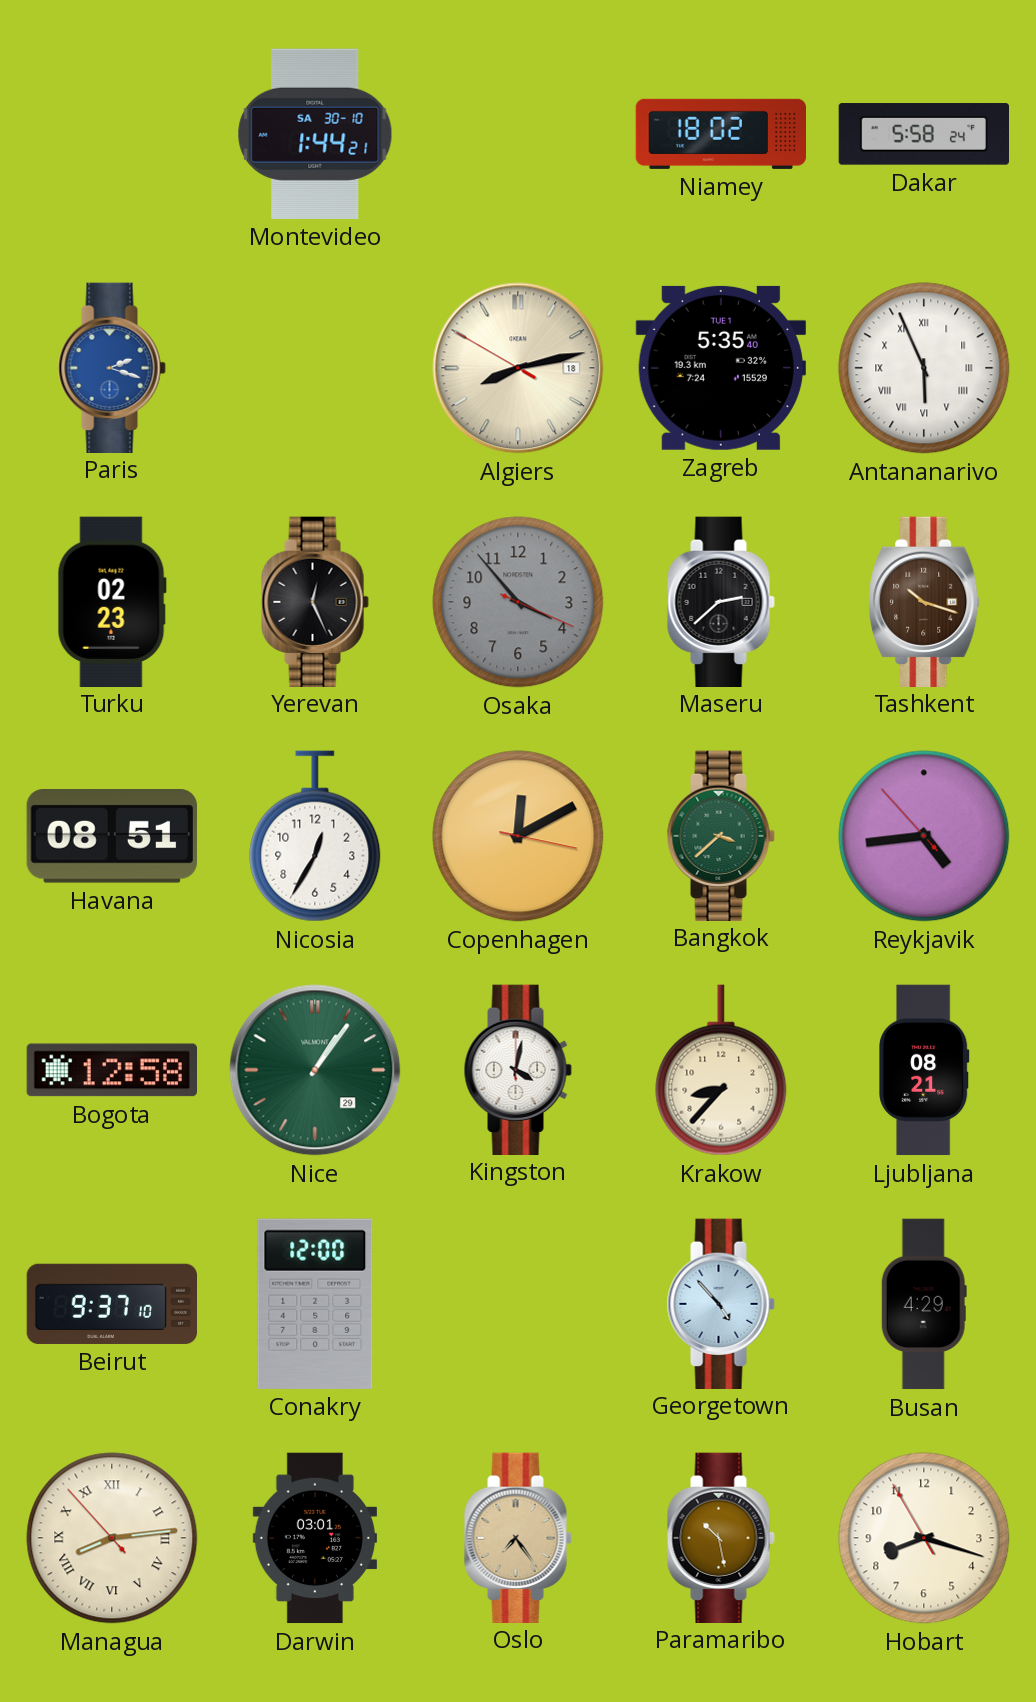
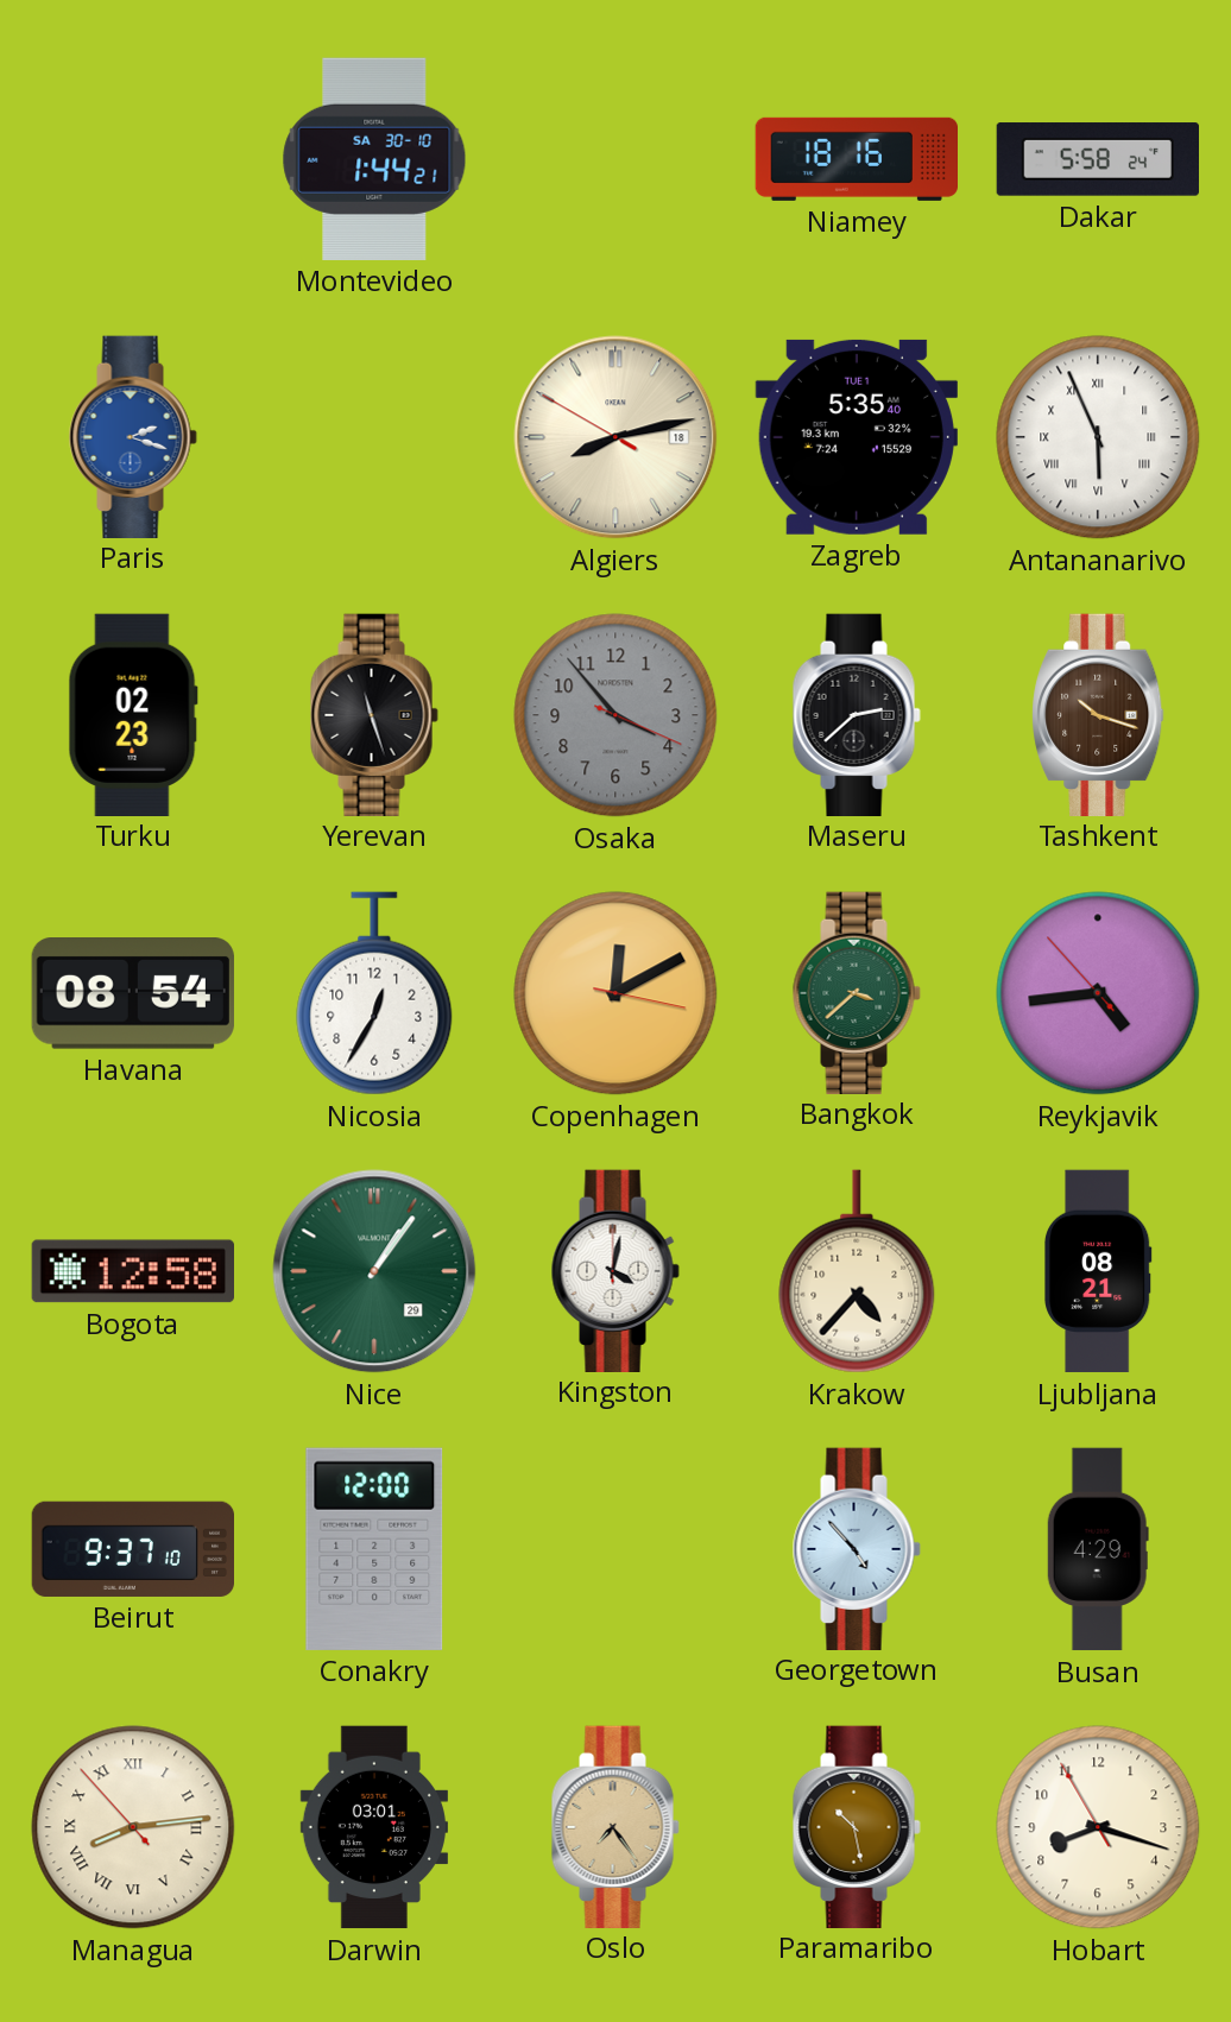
Niamey: 18:02 -> 18:16 (856, 159)
Yerevan: 12:26 -> 11:27 (374, 714)
Havana: 08:51 -> 08:54 (133, 994)
Krakow: 8:37 -> 4:37 (857, 1271)
